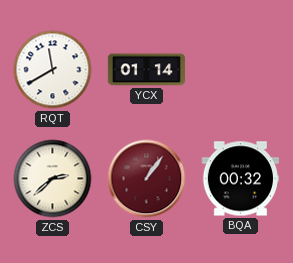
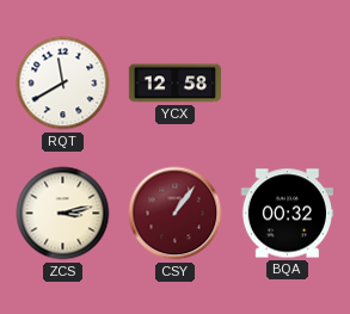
YCX: 01:14 -> 12:58 (174, 84)
ZCS: 2:38 -> 3:13 (63, 214)
